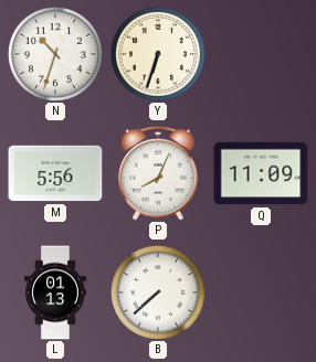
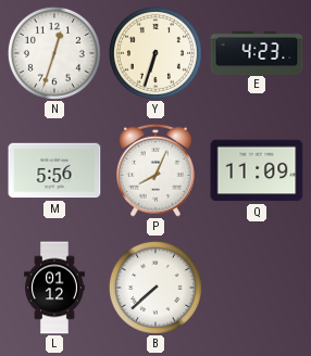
N: 10:33 -> 12:33 (54, 53)
E: none -> 4:23 (257, 52)
L: 01:13 -> 01:12 (54, 288)
